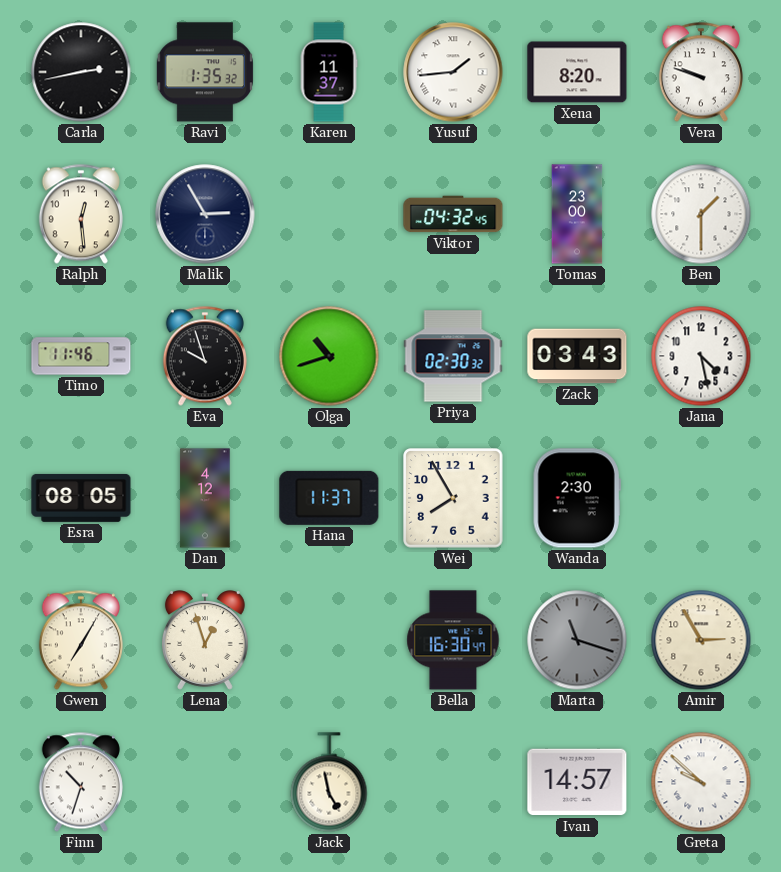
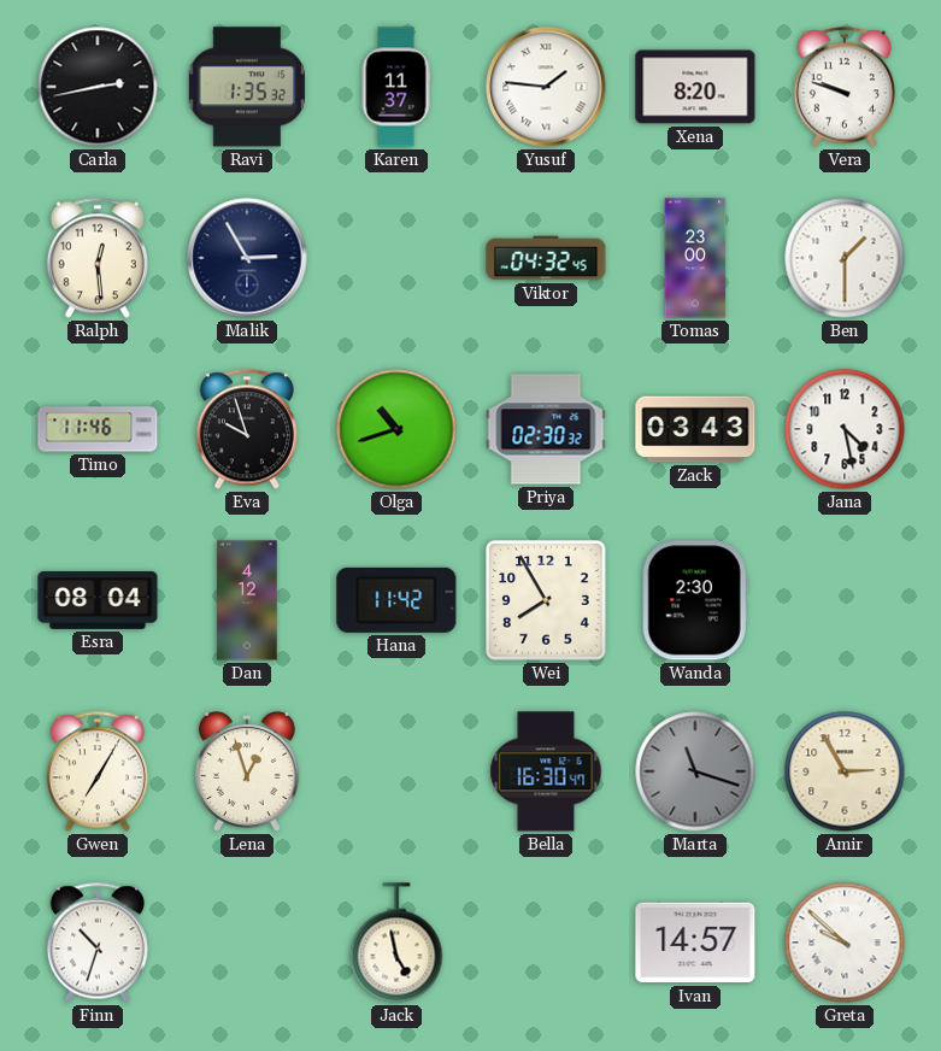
Yusuf: 1:44 -> 1:46 (546, 87)
Esra: 08:05 -> 08:04 (98, 600)
Hana: 11:37 -> 11:42 (396, 600)
